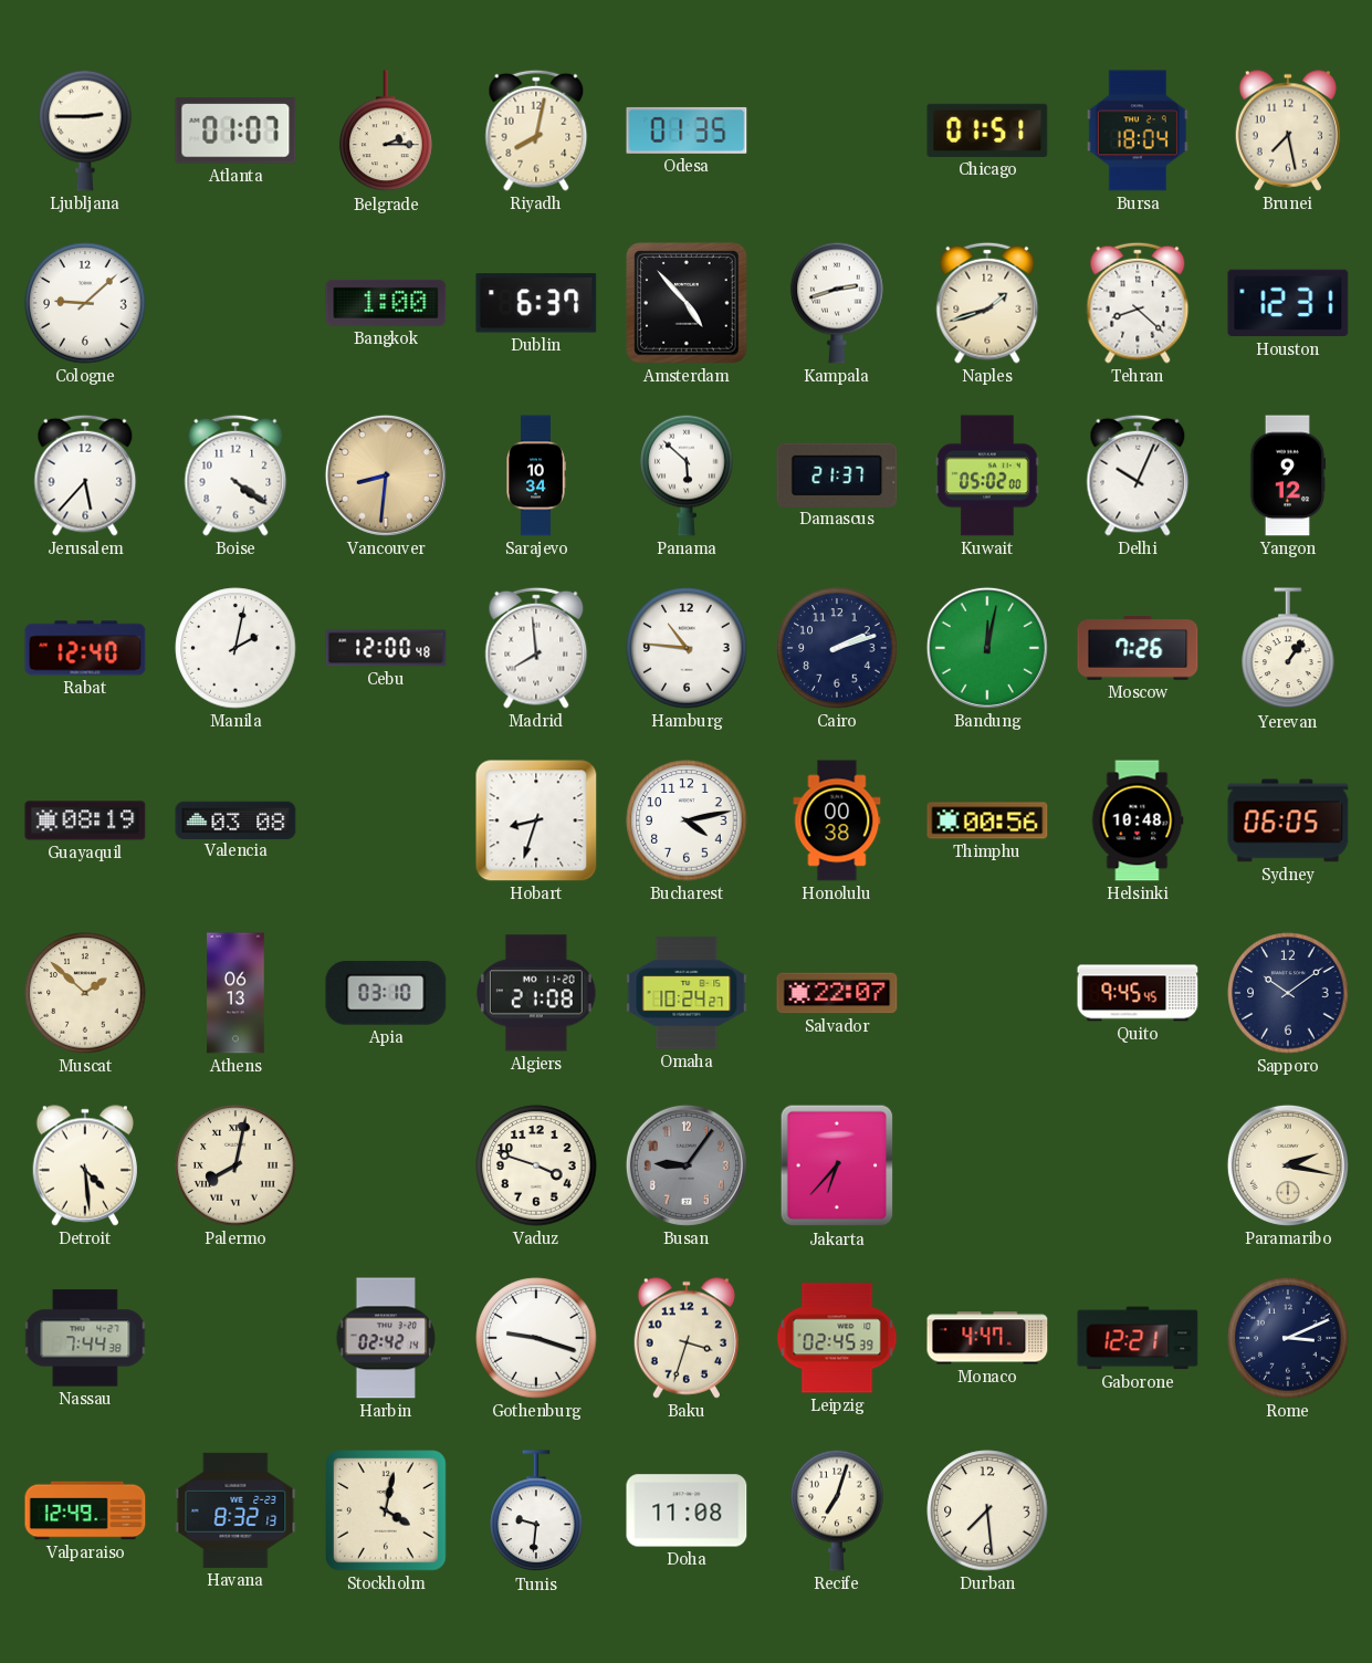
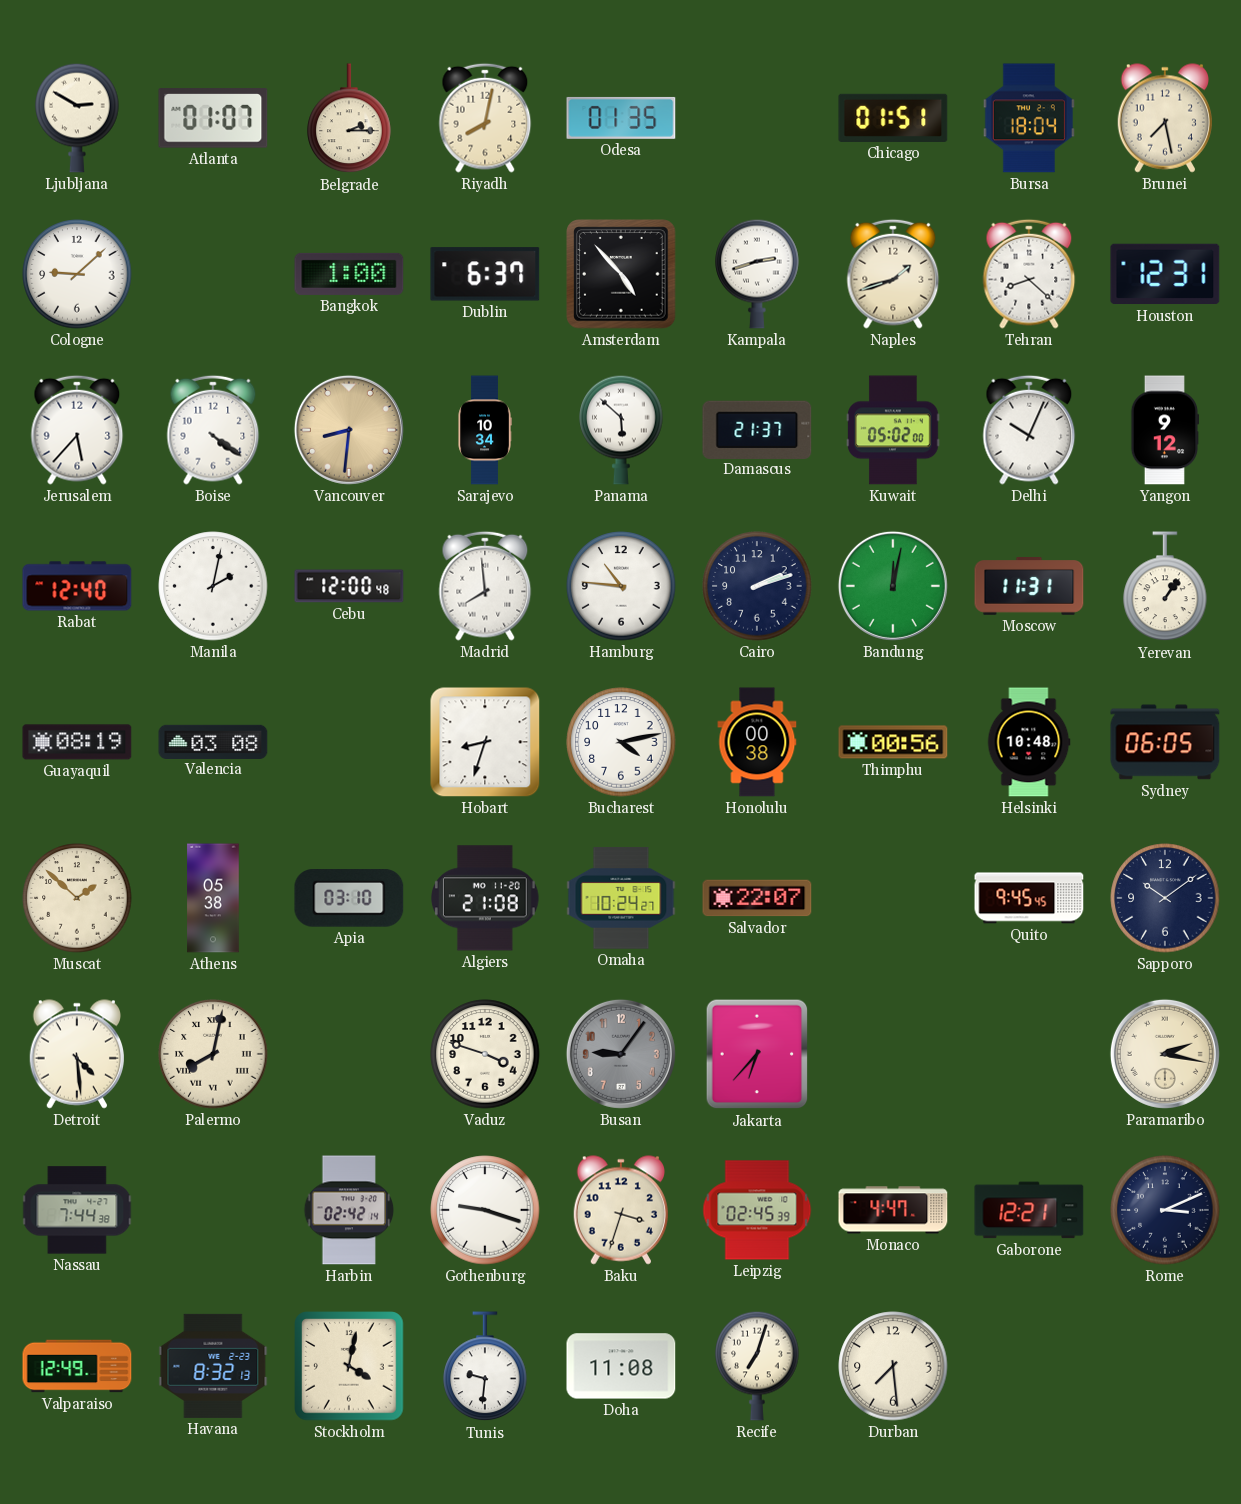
Ljubljana: 2:45 -> 2:50 (77, 118)
Moscow: 7:26 -> 11:31 (1029, 587)
Athens: 06:13 -> 05:38 (213, 898)
